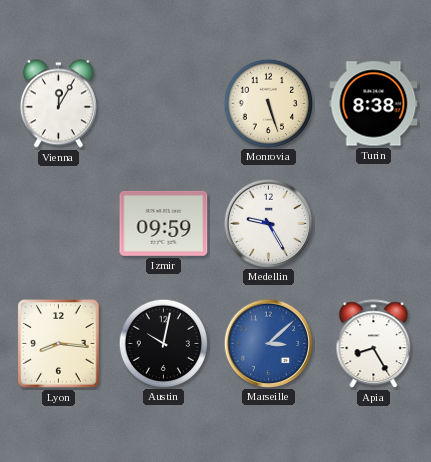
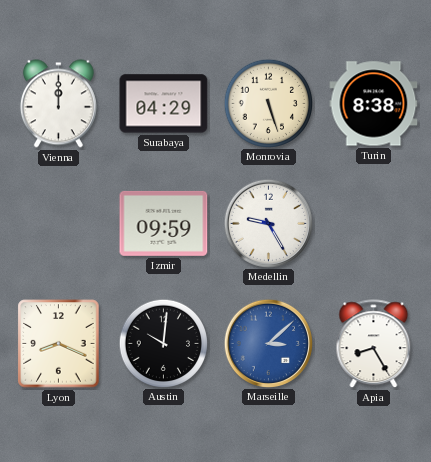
Vienna: 12:05 -> 12:00 (58, 104)
Surabaya: none -> 04:29 (164, 104)
Lyon: 8:16 -> 8:19 (59, 344)
Austin: 10:02 -> 10:01 (163, 343)
